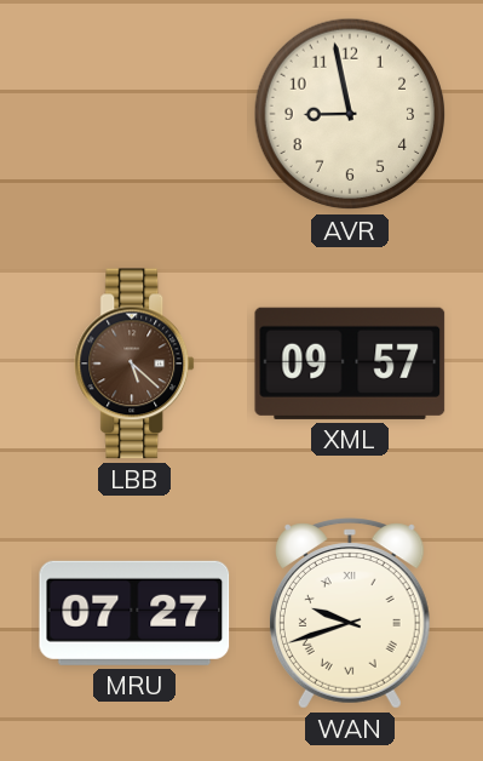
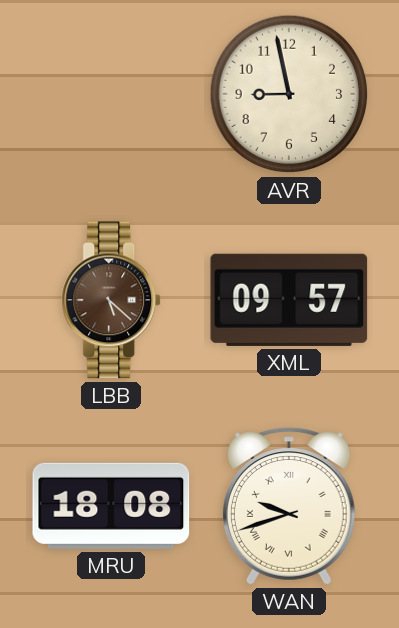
MRU: 07:27 -> 18:08 (111, 506)
